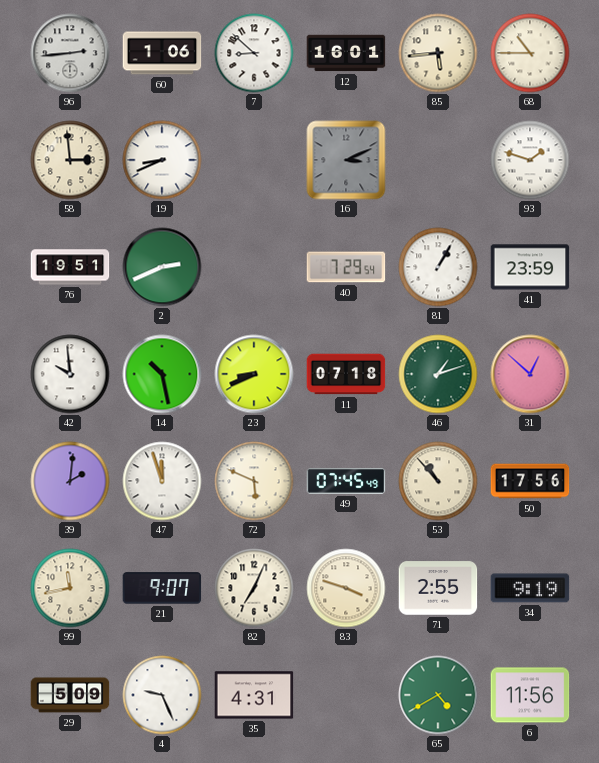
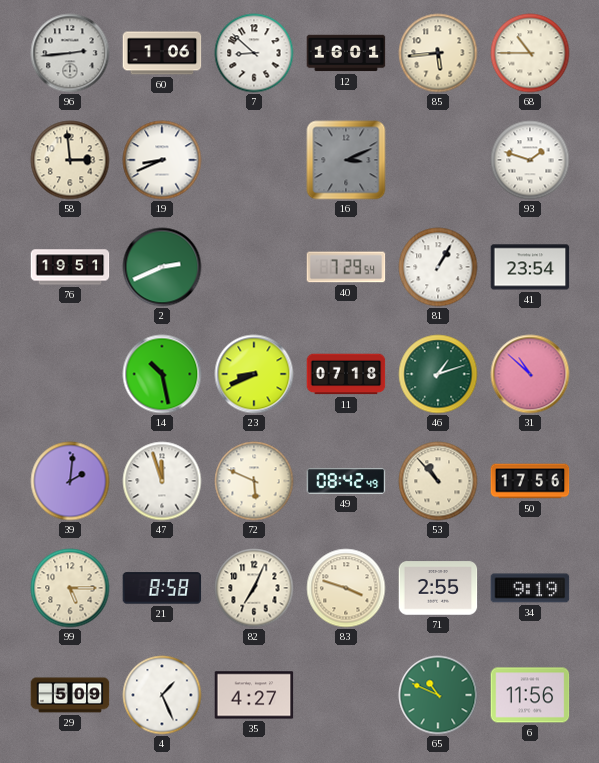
41: 23:59 -> 23:54 (530, 267)
42: 9:59 -> none (70, 374)
31: 12:52 -> 10:52 (530, 374)
49: 07:45 -> 08:42 (346, 481)
99: 11:43 -> 5:15 (70, 588)
21: 9:07 -> 8:58 (162, 588)
4: 9:26 -> 1:26 (162, 695)
35: 4:31 -> 4:27 (254, 695)
65: 4:40 -> 10:49 (438, 695)
